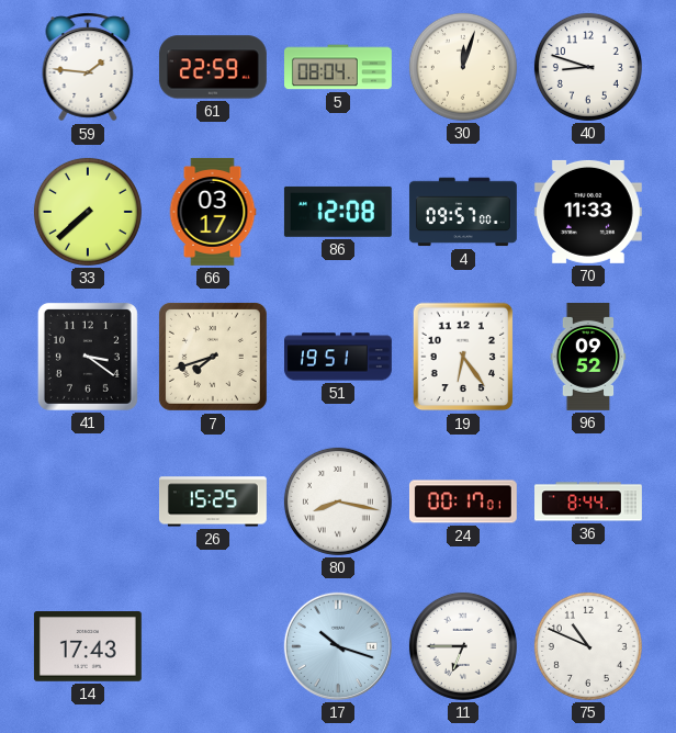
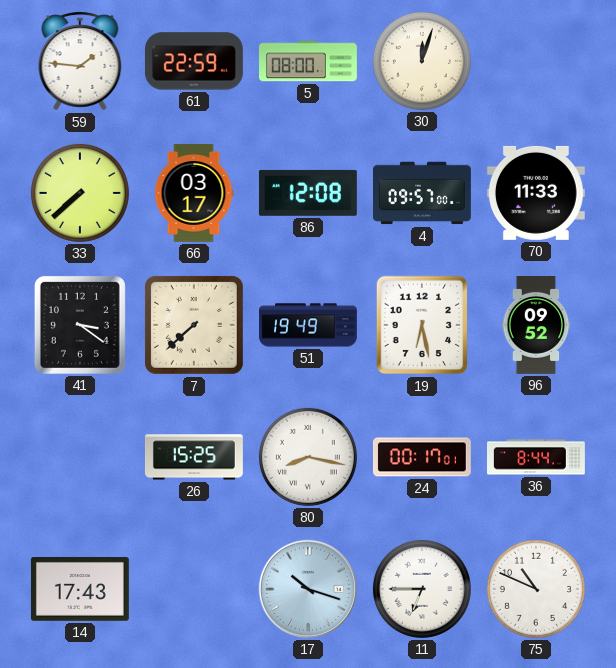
5: 08:04 -> 08:00 (309, 61)
40: 8:48 -> none (588, 67)
7: 7:42 -> 7:38 (194, 325)
51: 19:51 -> 19:49 (309, 325)
19: 6:24 -> 6:28 (422, 325)
